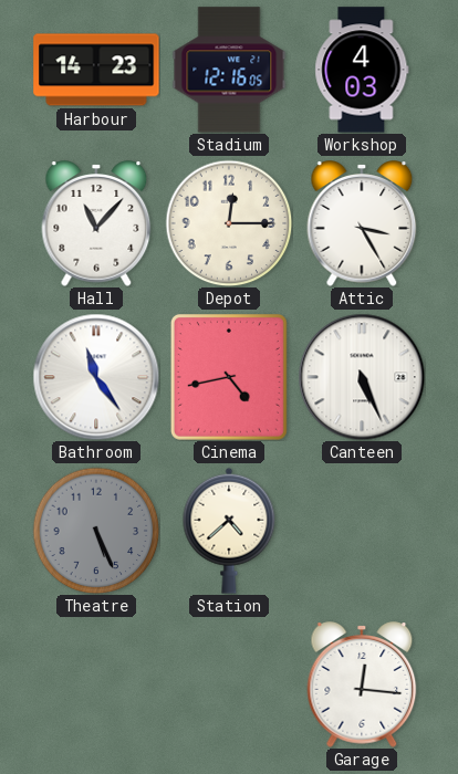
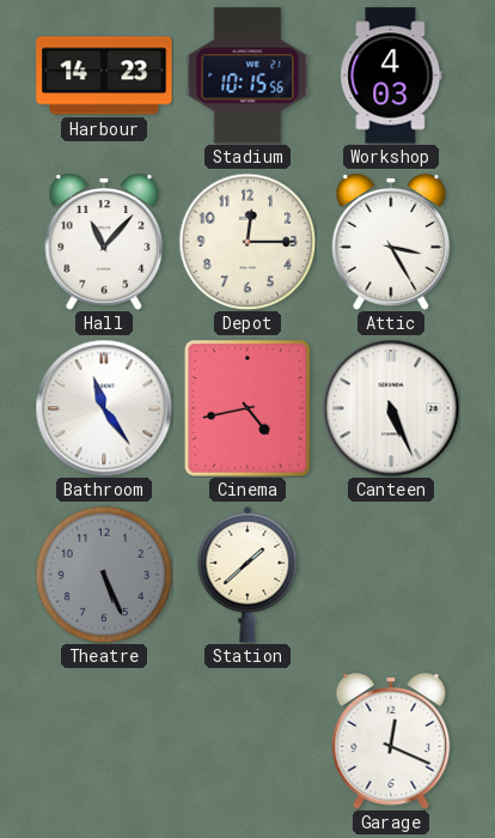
Stadium: 12:16 -> 10:15 (247, 75)
Station: 4:38 -> 1:38 (247, 575)
Garage: 12:16 -> 12:19 (391, 741)
